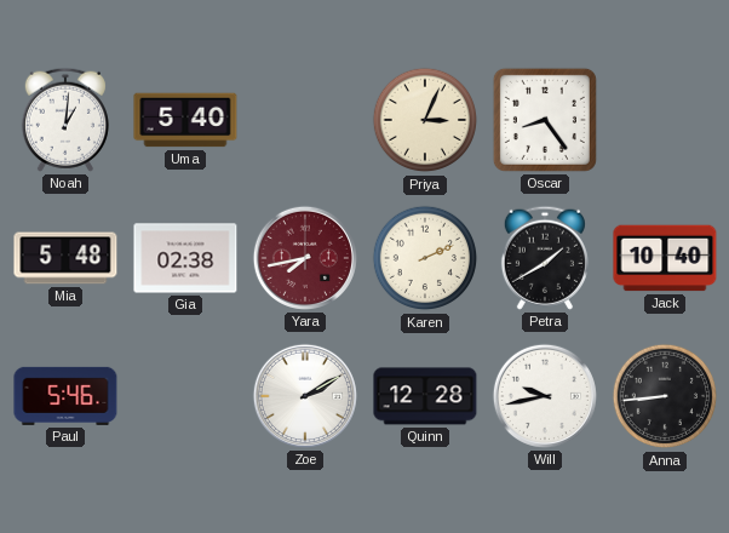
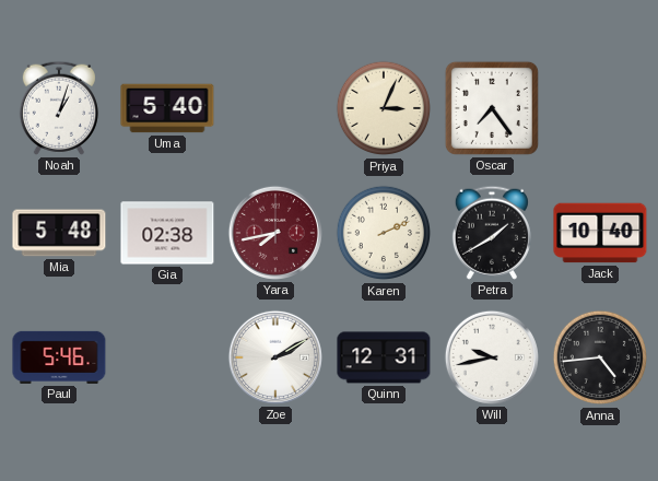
Noah: 1:01 -> 1:03 (59, 108)
Oscar: 8:24 -> 7:24 (492, 108)
Quinn: 12:28 -> 12:31 (384, 357)
Anna: 8:44 -> 4:44 (600, 357)
